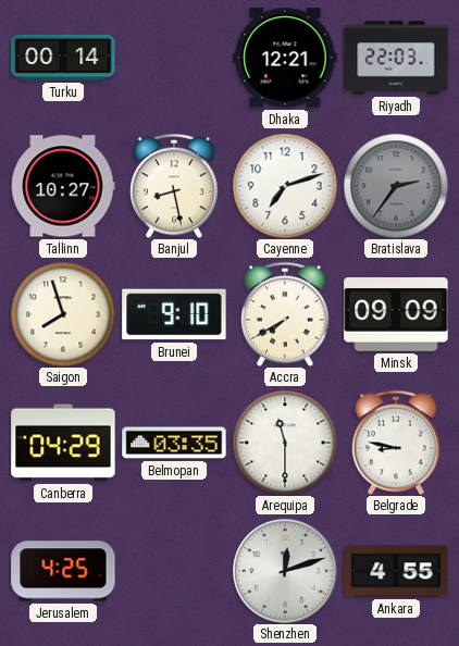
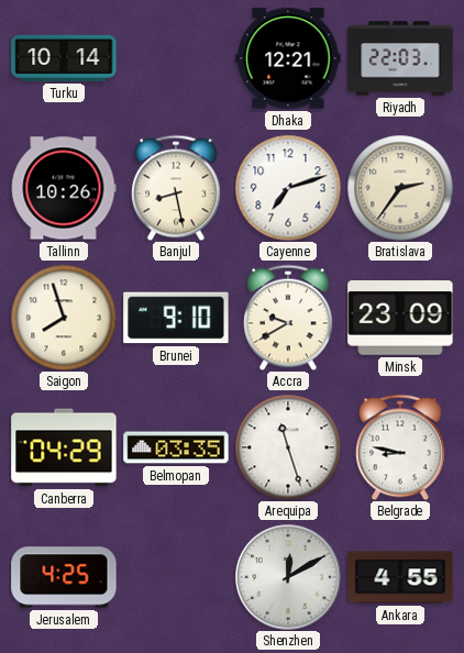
Turku: 00:14 -> 10:14 (64, 58)
Tallinn: 10:27 -> 10:26 (64, 188)
Bratislava dial: grey -> cream (400, 188)
Accra: 7:40 -> 9:40 (289, 318)
Minsk: 09:09 -> 23:09 (400, 319)
Arequipa: 11:30 -> 11:27 (288, 447)
Shenzhen: 12:12 -> 12:10 (288, 577)
